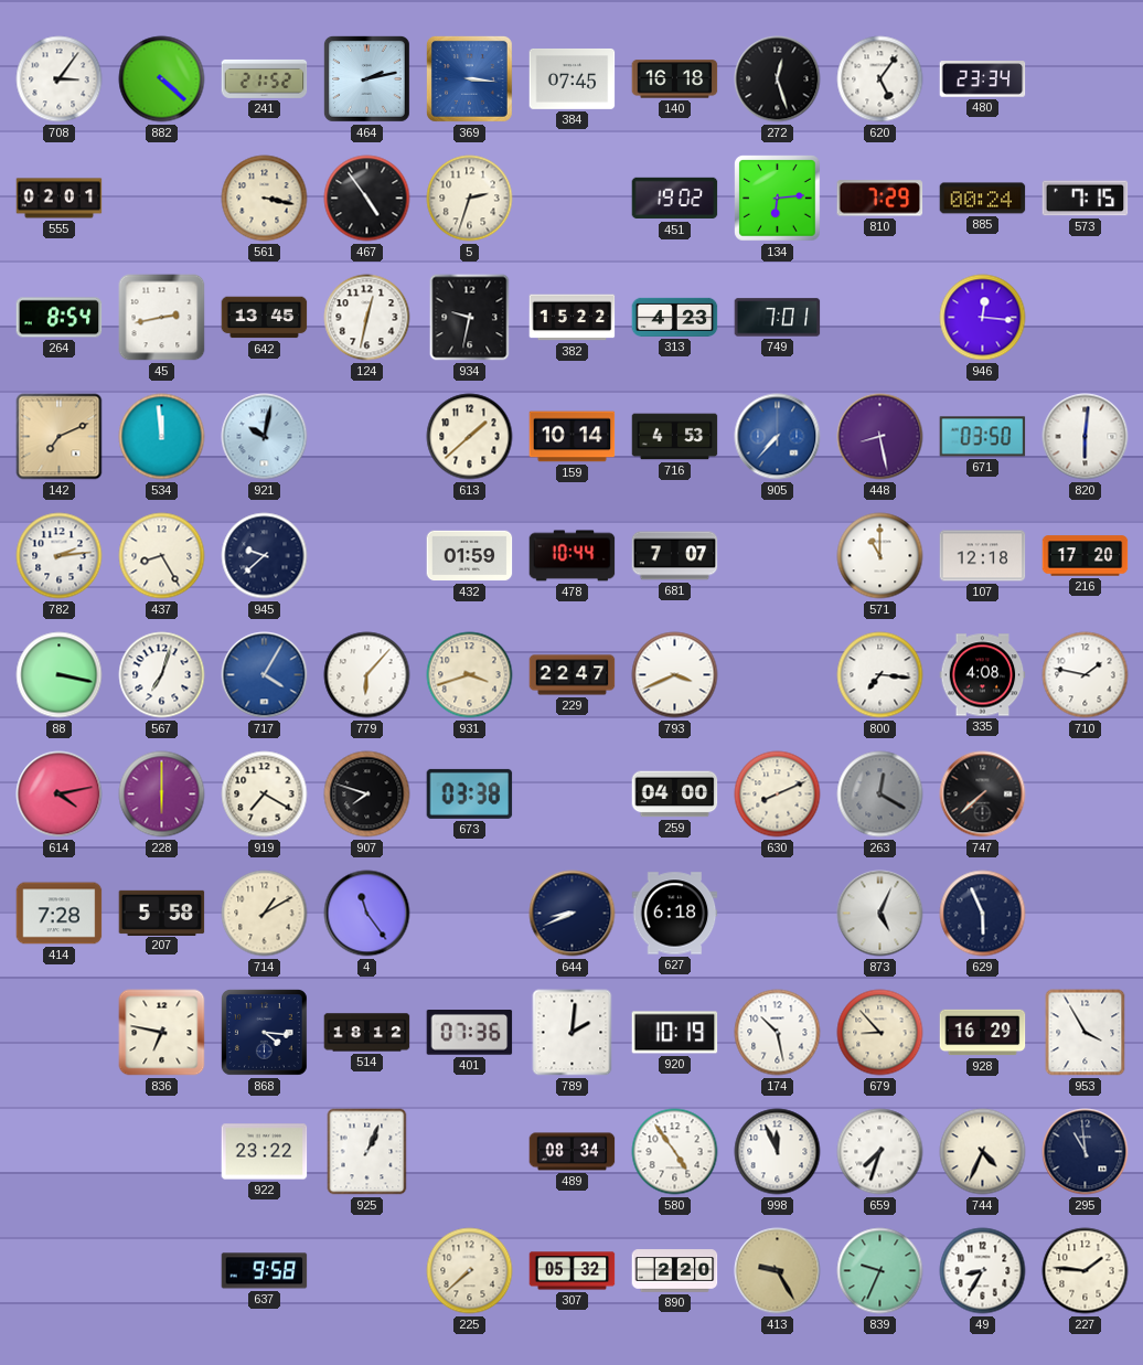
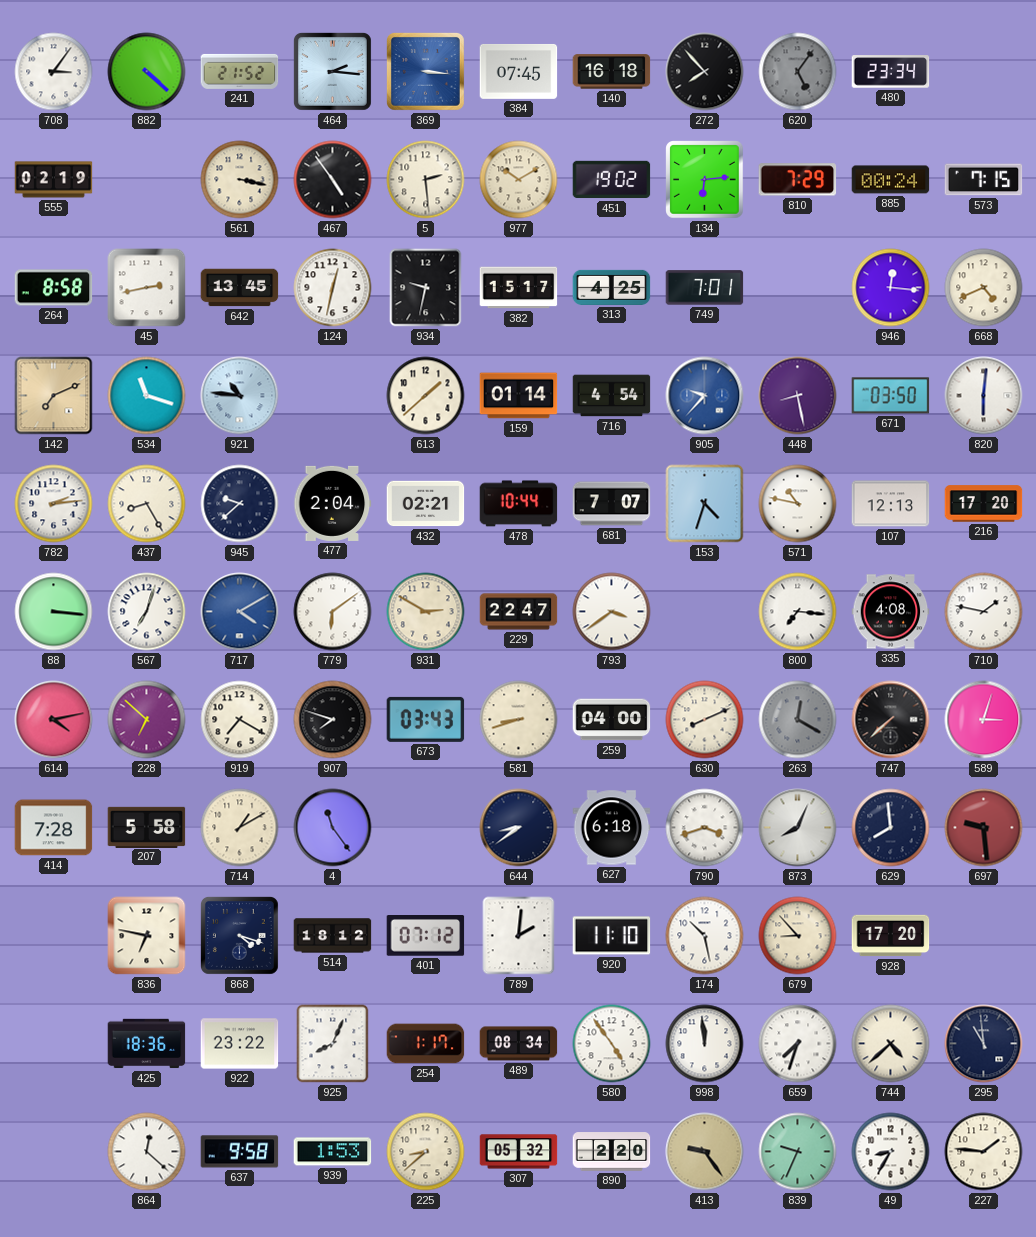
464: 2:13 -> 2:16 (332, 71)
272: 12:27 -> 7:53 (705, 72)
620 dial: white -> grey (798, 72)
555: 02:01 -> 02:19 (54, 180)
5: 2:33 -> 2:29 (426, 180)
977: none -> 10:10 (519, 180)
264: 8:54 -> 8:58 (54, 288)
382: 15:22 -> 15:17 (519, 288)
313: 4:23 -> 4:25 (612, 287)
668: none -> 4:41 (984, 288)
534: 11:59 -> 11:18 (147, 396)
921: 10:02 -> 10:46 (240, 396)
159: 10:14 -> 01:14 (519, 396)
716: 4:53 -> 4:54 (612, 396)
905: 7:37 -> 9:37 (705, 396)
477: none -> 2:04 (333, 503)
432: 01:59 -> 02:21 (426, 504)
153: none -> 4:33 (705, 504)
571: 11:00 -> 10:47 (798, 504)
107: 12:18 -> 12:13 (891, 504)
88: 3:17 -> 3:16 (54, 612)
717: 4:05 -> 4:10 (240, 612)
779: 6:07 -> 6:09 (333, 612)
931: 3:42 -> 2:50 (426, 612)
793: 3:41 -> 3:39 (612, 612)
228: 6:00 -> 6:52 (147, 720)
673: 03:38 -> 03:43 (426, 719)
581: none -> 8:42 (519, 720)
589: none -> 3:03 (984, 720)
644: 8:41 -> 8:39 (519, 828)
790: none -> 3:42 (705, 828)
873: 5:04 -> 8:04 (798, 828)
629: 5:56 -> 7:59 (891, 828)
697: none -> 9:29 (984, 828)
868: 4:16 -> 4:18 (239, 935)
401: 07:36 -> 07:12 (426, 936)
920: 10:19 -> 11:10 (612, 936)
928: 16:29 -> 17:20 (891, 936)
953: 3:55 -> none (1086, 1033)
425: none -> 18:36 (147, 1044)
925: 1:04 -> 8:04 (333, 1044)
254: none -> 1:17 (426, 1044)
998: 11:56 -> 11:59 (705, 1044)
744: 4:34 -> 4:38 (891, 1044)
864: none -> 12:22 (147, 1152)
939: none -> 1:53 (333, 1152)
225: 7:38 -> 8:38 (426, 1152)
413: 9:25 -> 9:24 (705, 1152)
